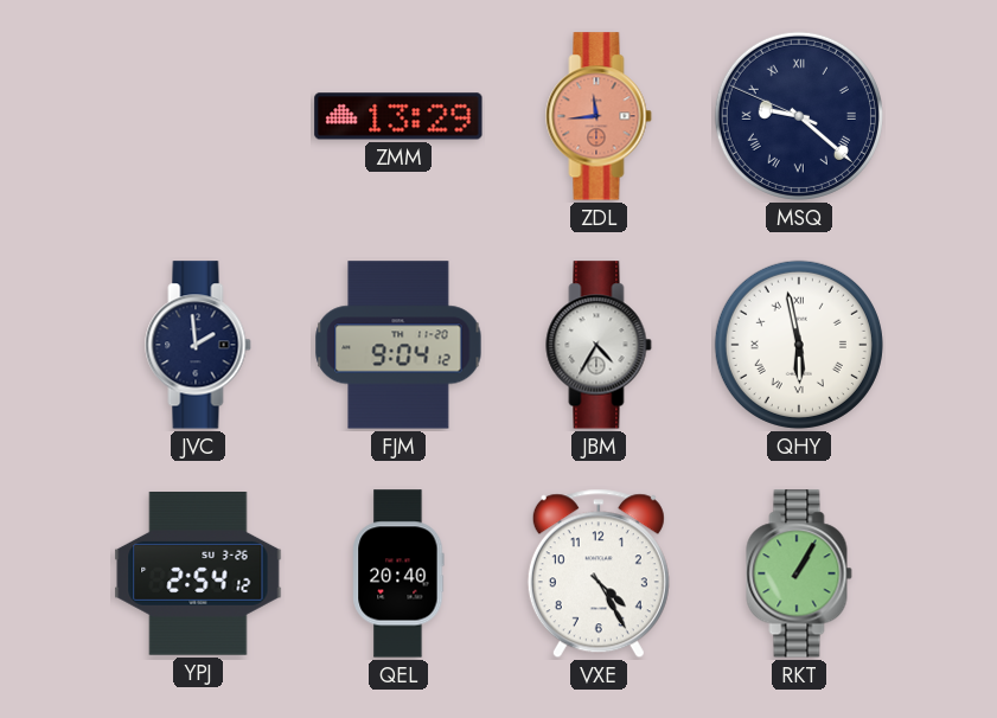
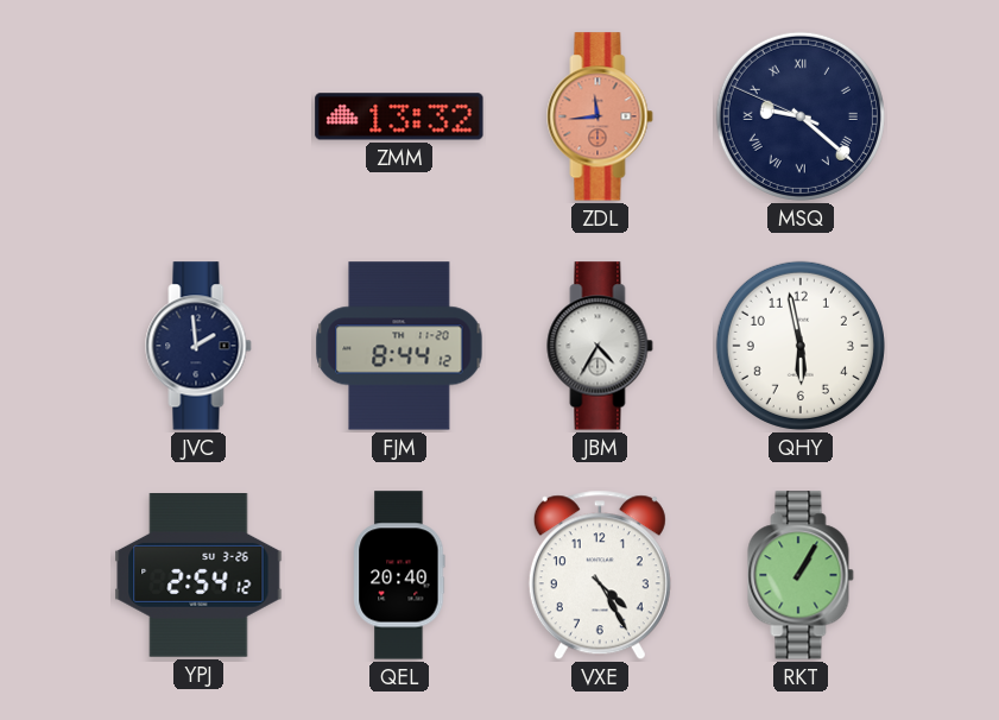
ZMM: 13:29 -> 13:32 (399, 116)
FJM: 9:04 -> 8:44 (399, 346)
QHY numerals: Roman -> Arabic (801, 346)
